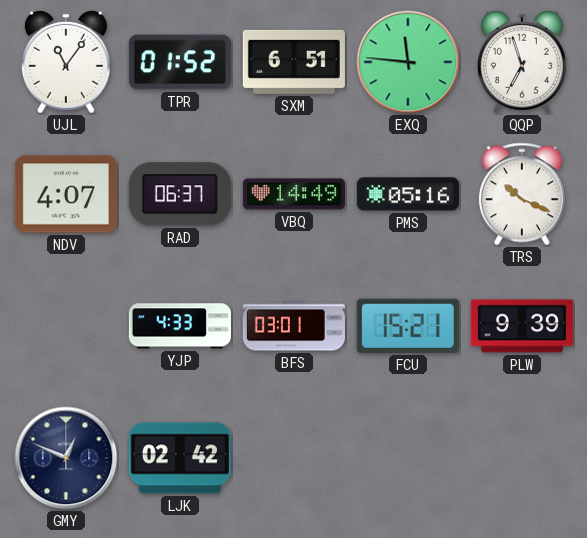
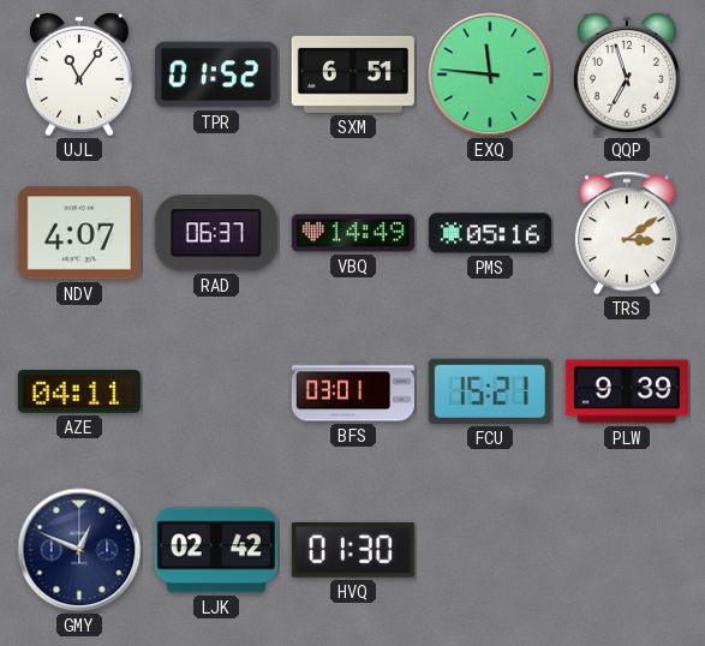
TRS: 10:19 -> 3:09 (627, 233)
AZE: none -> 04:11 (79, 391)
YJP: 4:33 -> none (180, 326)
HVQ: none -> 01:30 (353, 550)
